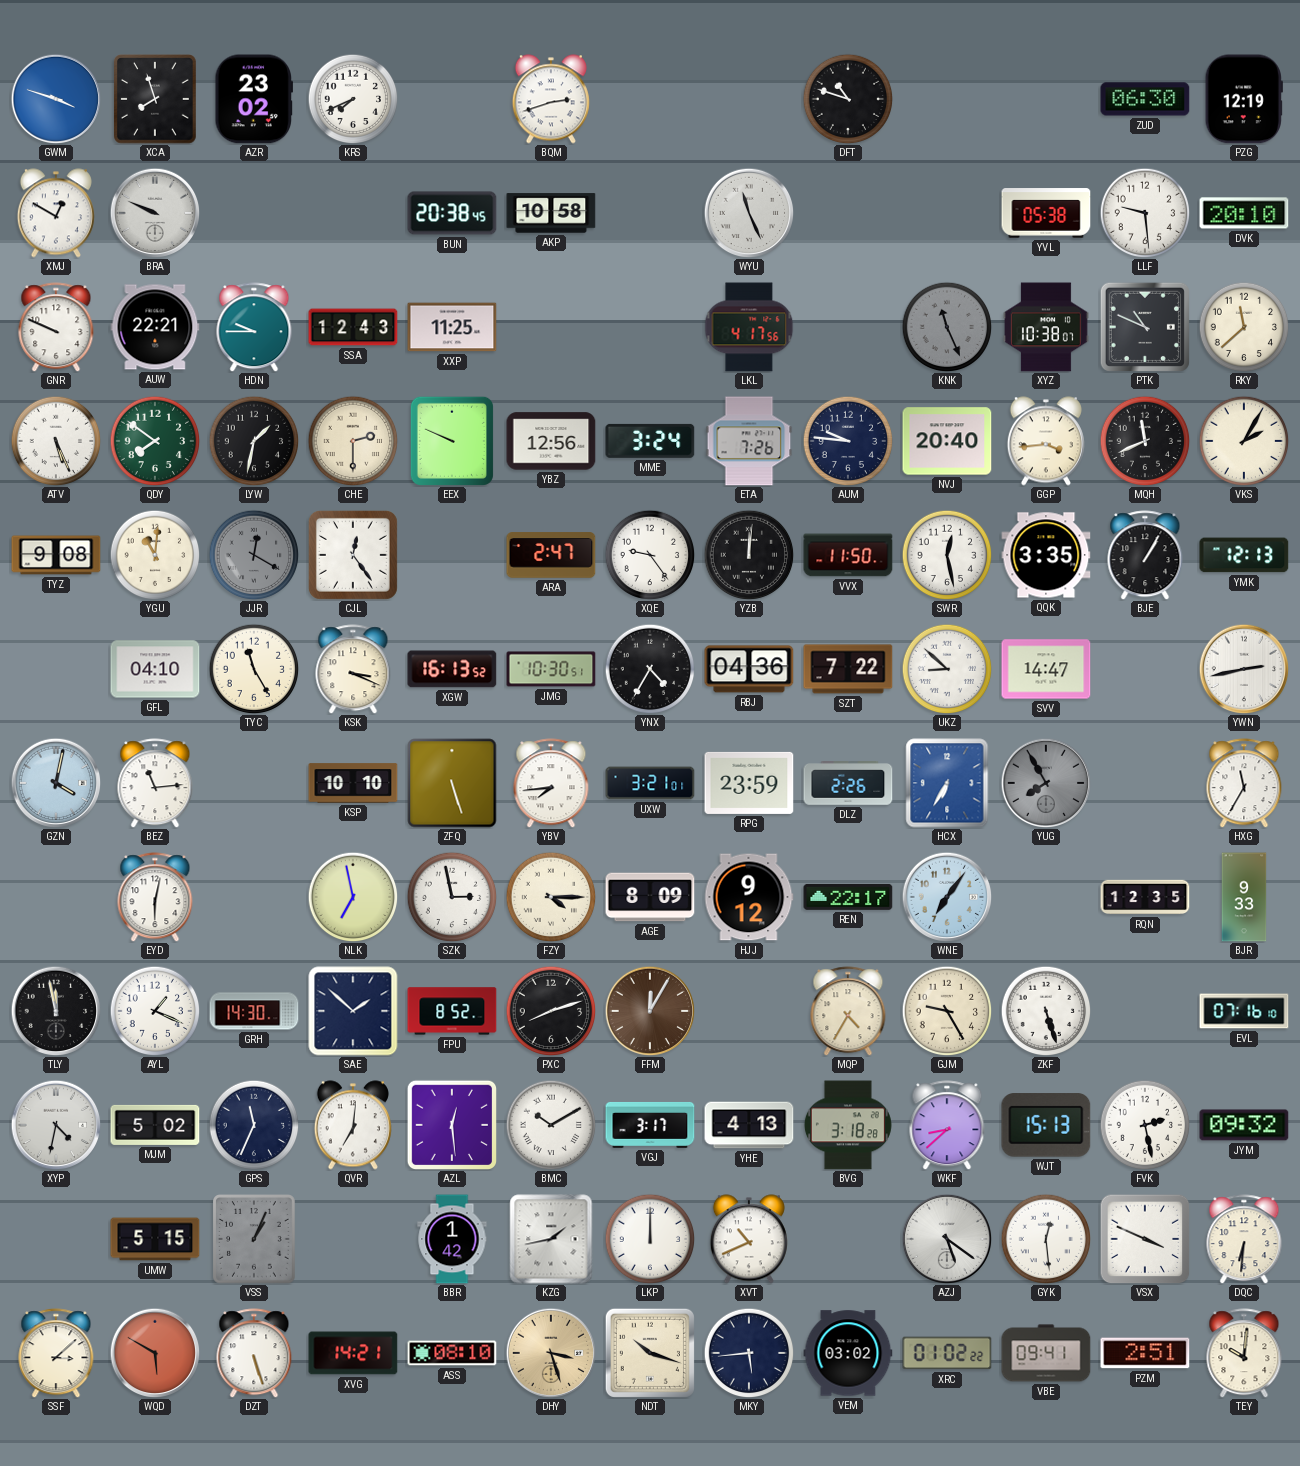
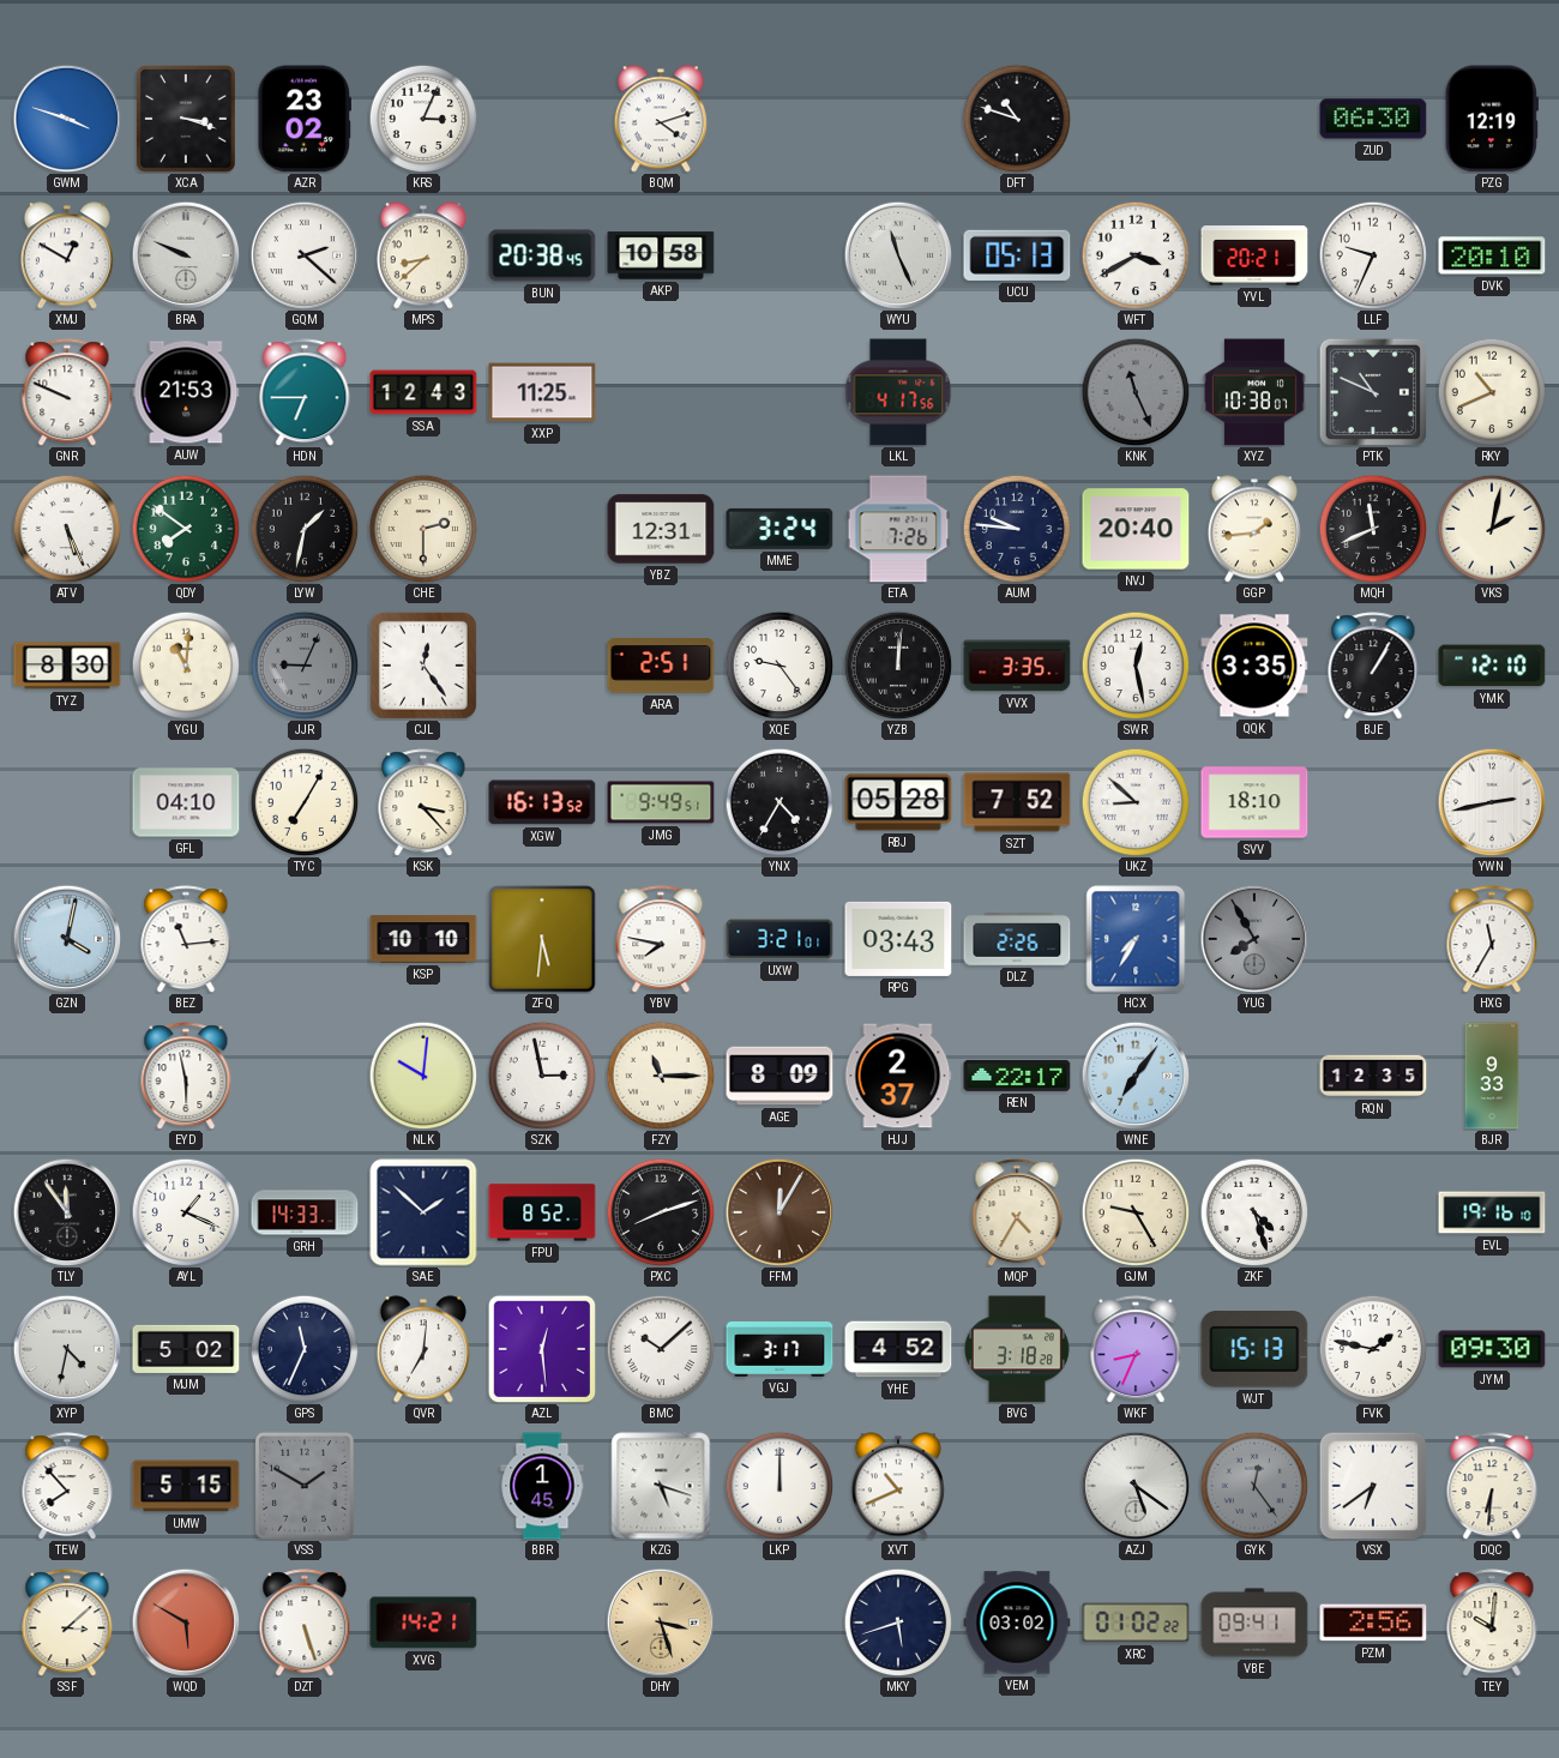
XCA: 7:57 -> 3:18 (187, 120)
KRS: 7:41 -> 3:04 (423, 119)
BQM: 2:42 -> 4:12 (661, 119)
GQM: none -> 2:22 (305, 255)
MPS: none -> 8:38 (423, 255)
UCU: none -> 05:13 (1017, 255)
WFT: none -> 3:40 (1136, 255)
YVL: 05:38 -> 20:21 (1254, 255)
LLF: 9:29 -> 9:34 (1373, 255)
AUW: 22:21 -> 21:53 (186, 392)
HDN: 9:45 -> 6:45 (305, 392)
RKY: 11:38 -> 10:41 (1492, 392)
EEX: 9:49 -> none (452, 441)
YBZ: 12:56 -> 12:31 (661, 529)
GGP: 3:44 -> 1:44 (1254, 529)
VKS: 2:05 -> 2:02 (1492, 529)
TYZ: 9:08 -> 8:30 (67, 666)
JJR: 12:20 -> 9:04 (305, 666)
ARA: 2:47 -> 2:51 (661, 666)
VVX: 11:50 -> 3:35 (1017, 666)
YMK: 12:13 -> 12:10 (1492, 666)
TYC: 11:25 -> 7:05 (305, 802)
KSK: 3:19 -> 3:23 (423, 802)
JMG: 10:30 -> 9:49 (661, 802)
RBJ: 04:36 -> 05:28 (898, 802)
SZT: 7:22 -> 7:52 (1017, 802)
SVV: 14:47 -> 18:10 (1254, 802)
ZFQ: 5:27 -> 5:31 (542, 939)
YBV: 7:44 -> 7:47 (661, 939)
RPG: 23:59 -> 03:43 (898, 939)
HCX: 6:35 -> 7:35 (1136, 939)
EYD: 6:02 -> 5:58 (186, 1076)
NLK: 6:58 -> 10:01 (423, 1076)
FZY: 4:15 -> 11:15 (661, 1076)
HJJ: 9:12 -> 2:37 (898, 1076)
TLY: 11:58 -> 11:54 (67, 1212)
GRH: 14:30 -> 14:33 (305, 1212)
ZKF: 5:27 -> 4:27 (1254, 1212)
EVL: 07:16 -> 19:16 (1492, 1212)
BMC: 10:10 -> 10:08 (661, 1349)
YHE: 4:13 -> 4:52 (898, 1349)
WKF: 8:38 -> 8:34 (1136, 1349)
FVK: 2:28 -> 1:47 (1373, 1349)
JYM: 09:32 -> 09:30 (1492, 1349)
TEW: none -> 7:53 (67, 1486)
VSS: 1:04 -> 1:50 (306, 1487)
BBR: 1:42 -> 1:45 (542, 1486)
KZG: 1:43 -> 5:18 (661, 1486)
GYK: 12:29 -> 12:24 (1254, 1486)
GYK dial: white -> grey (1254, 1486)
VSX: 3:49 -> 6:39 (1373, 1486)
ASS: 08:10 -> none (452, 1353)
NDT: 10:18 -> none (650, 1353)
MKY: 5:44 -> 5:42 (898, 1622)
PZM: 2:51 -> 2:56 (1373, 1622)
